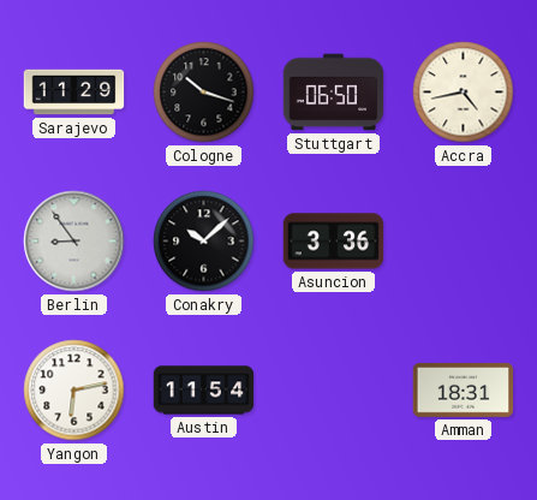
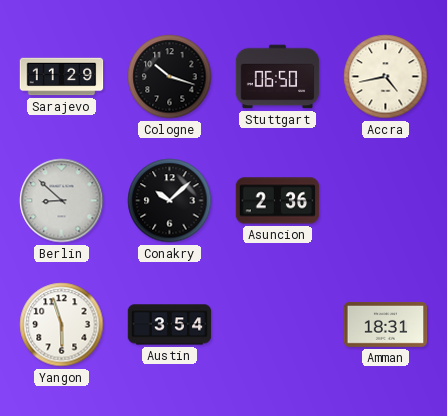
Berlin: 8:54 -> 8:52 (62, 201)
Asuncion: 3:36 -> 2:36 (278, 201)
Yangon: 6:13 -> 5:57 (62, 325)
Austin: 11:54 -> 3:54 (170, 325)
